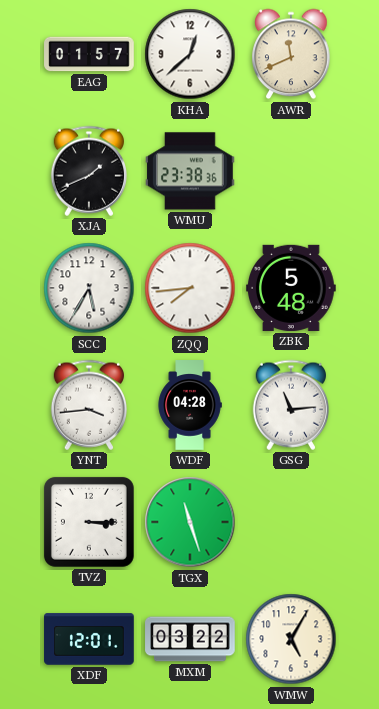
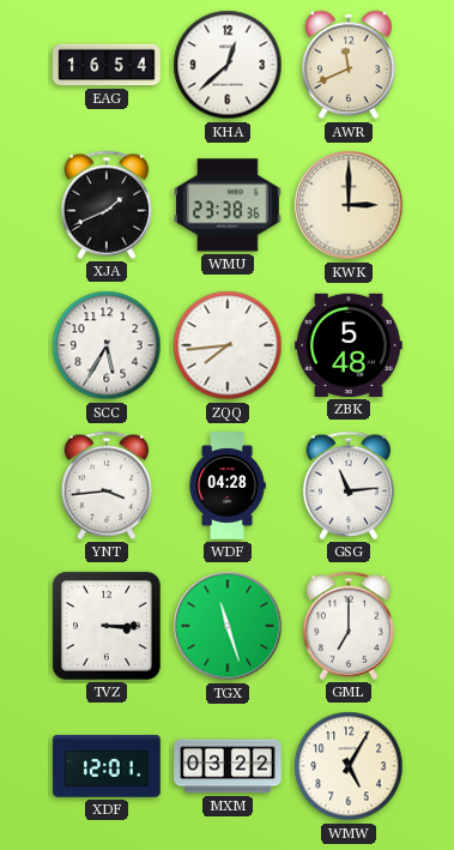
EAG: 01:57 -> 16:54 (107, 65)
KWK: none -> 3:00 (349, 205)
GML: none -> 7:00 (347, 626)
